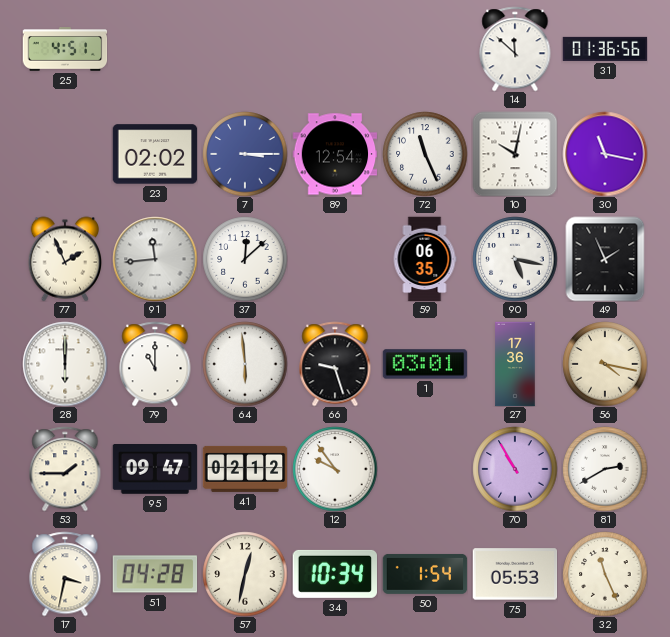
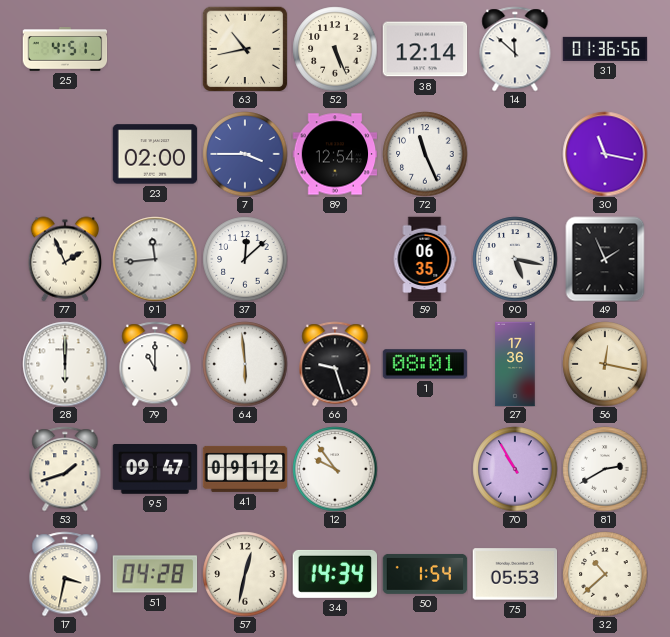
63: none -> 10:43 (245, 49)
52: none -> 5:26 (335, 49)
38: none -> 12:14 (425, 49)
23: 02:02 -> 02:00 (155, 154)
7: 3:15 -> 3:45 (245, 154)
10: 10:02 -> none (515, 154)
1: 03:01 -> 08:01 (425, 364)
56: 4:17 -> 12:17 (605, 364)
53: 1:45 -> 1:42 (65, 469)
41: 02:12 -> 09:12 (245, 469)
34: 10:34 -> 14:34 (334, 574)
32: 11:26 -> 10:38 (605, 574)
